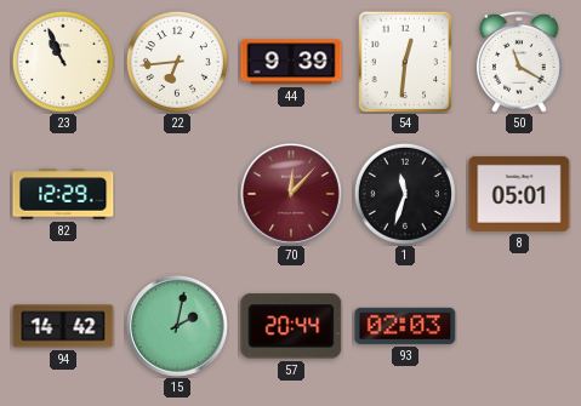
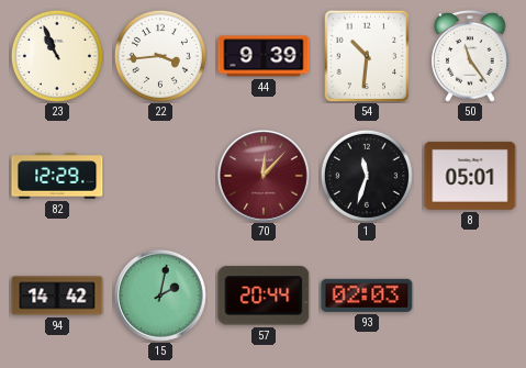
22: 6:44 -> 3:44 (160, 56)
54: 12:31 -> 10:31 (367, 56)
50: 11:20 -> 11:24 (470, 57)
